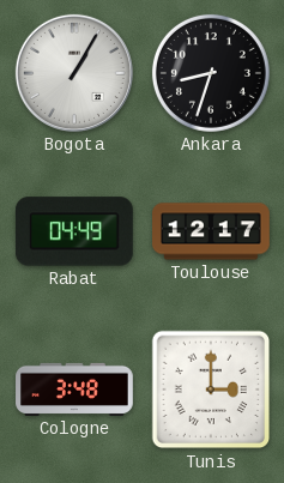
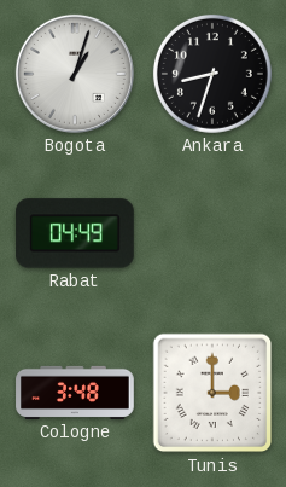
Bogota: 1:05 -> 1:03 (75, 74)
Toulouse: 12:17 -> none (212, 231)
